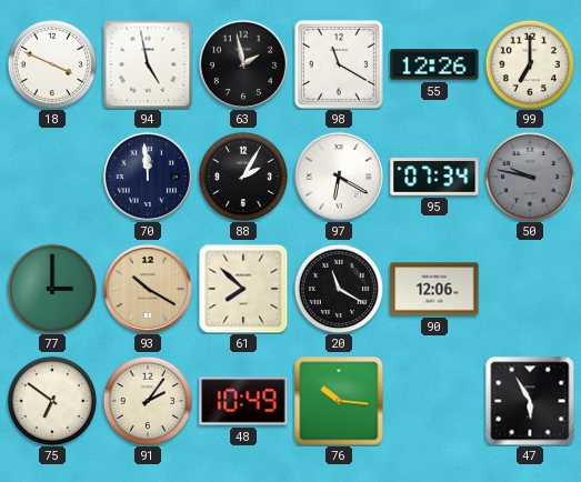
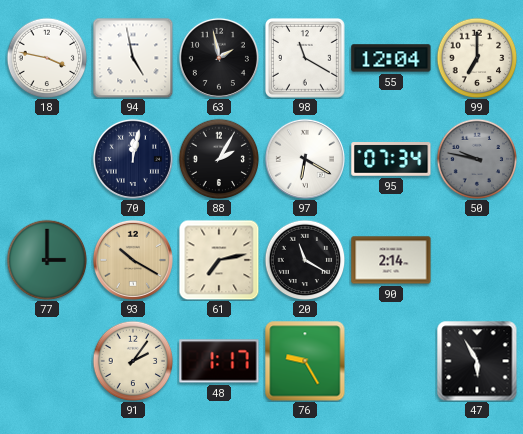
18: 3:49 -> 3:47 (47, 58)
55: 12:26 -> 12:04 (391, 58)
70: 11:59 -> 12:02 (133, 159)
61: 7:52 -> 7:13 (219, 260)
90: 12:06 -> 2:14 (391, 260)
75: 6:51 -> none (52, 401)
48: 10:49 -> 1:17 (219, 361)
76: 10:16 -> 9:25 (305, 361)
